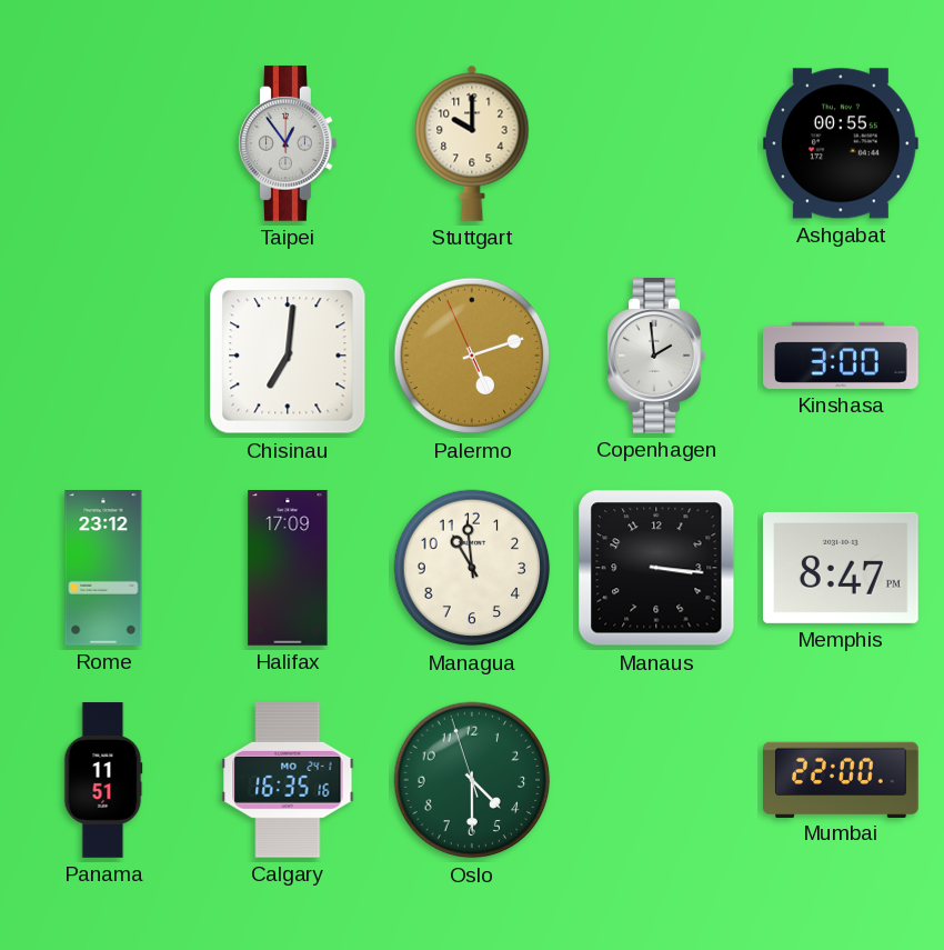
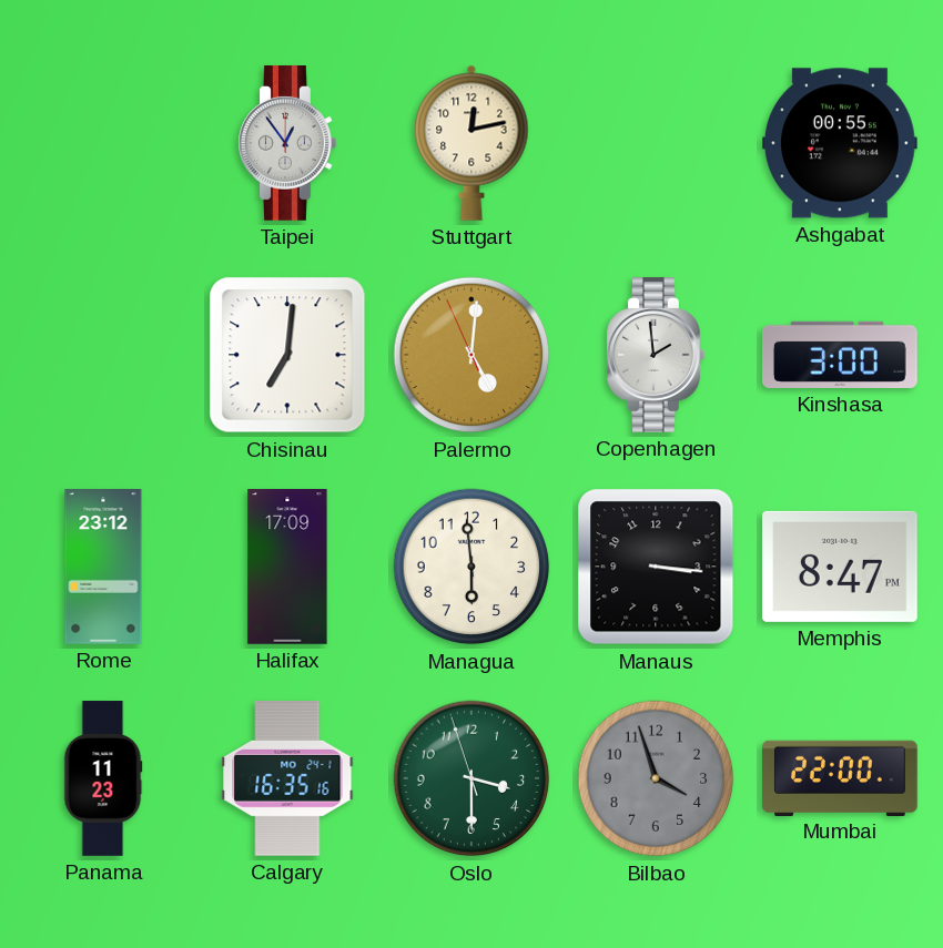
Stuttgart: 10:00 -> 12:13 (471, 143)
Palermo: 5:11 -> 5:00 (471, 355)
Managua: 10:59 -> 5:59 (471, 567)
Panama: 11:51 -> 11:23 (103, 778)
Oslo: 4:29 -> 3:29 (471, 778)
Bilbao: none -> 3:57 (656, 778)
